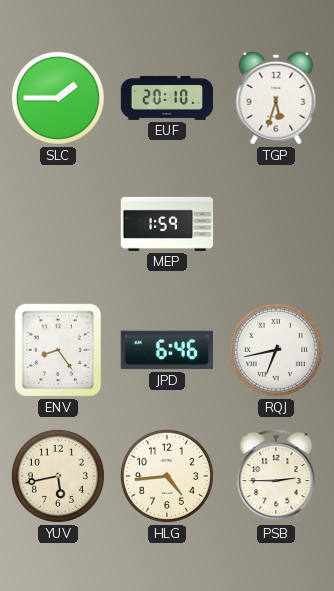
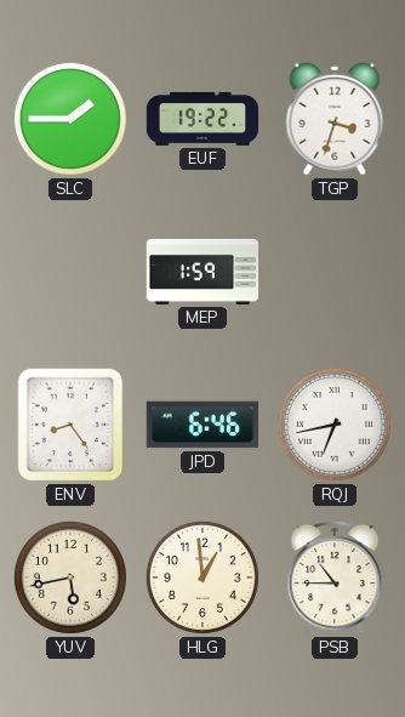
EUF: 20:10 -> 19:22 (202, 119)
TGP: 5:33 -> 3:33 (335, 119)
HLG: 4:44 -> 12:59 (202, 577)
PSB: 2:45 -> 10:45 (335, 577)
